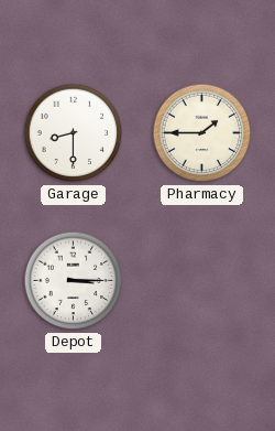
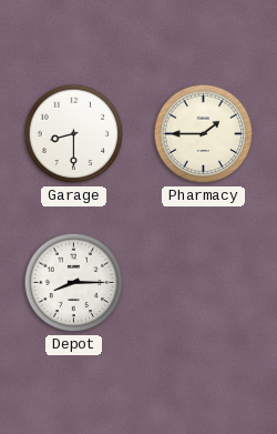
Depot: 3:15 -> 8:15 (74, 283)
